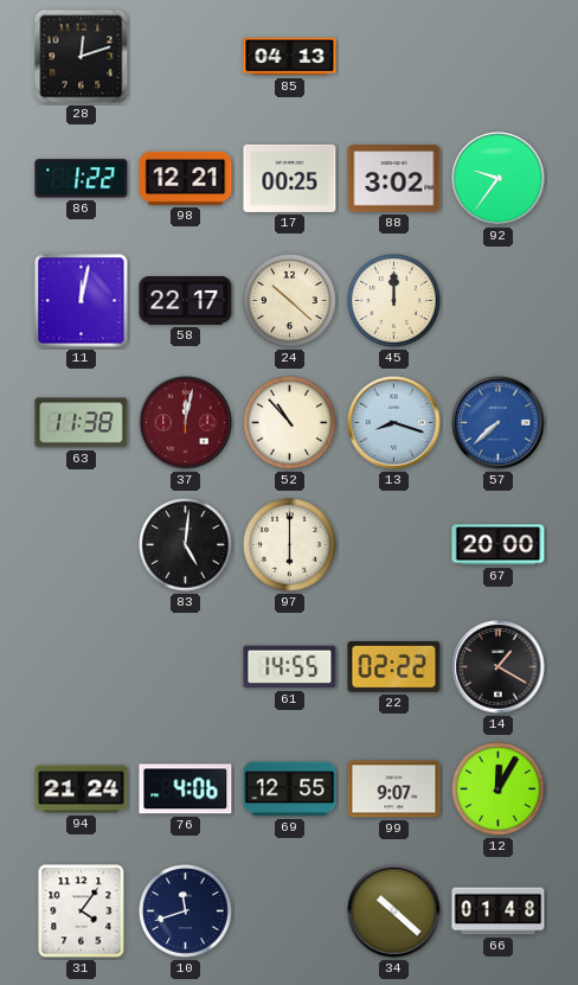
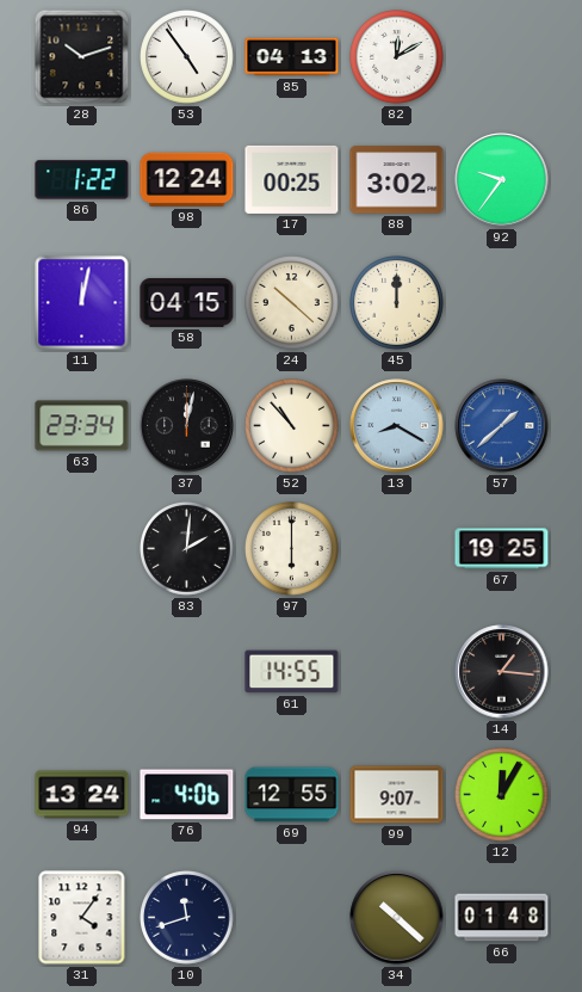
28: 12:12 -> 10:12 (82, 57)
53: none -> 4:54 (187, 57)
82: none -> 12:10 (397, 57)
98: 12:21 -> 12:24 (187, 179)
58: 22:17 -> 04:15 (187, 303)
63: 11:38 -> 23:34 (82, 426)
37 dial: burgundy -> black (187, 426)
13: 8:18 -> 8:20 (397, 426)
57: 7:38 -> 1:38 (502, 426)
83: 5:01 -> 2:01 (187, 549)
67: 20:00 -> 19:25 (502, 549)
22: 02:22 -> none (394, 666)
14: 1:20 -> 1:16 (502, 672)
94: 21:24 -> 13:24 (82, 795)
